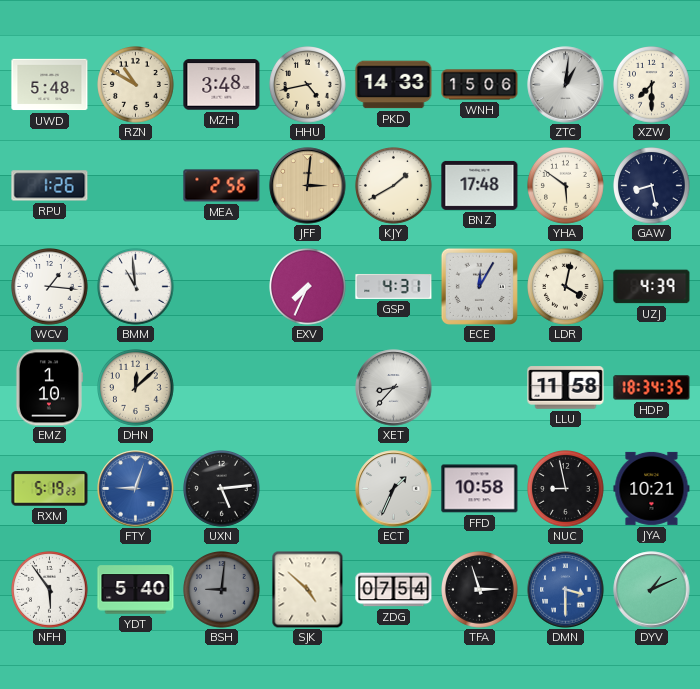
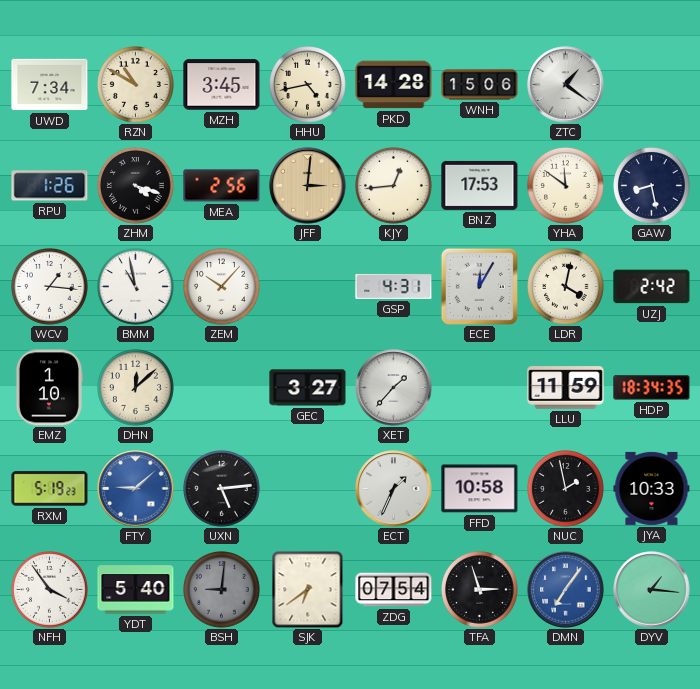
UWD: 5:48 -> 7:34 (50, 85)
MZH: 3:48 -> 3:45 (222, 85)
PKD: 14:33 -> 14:28 (394, 85)
ZTC: 1:01 -> 1:21 (566, 85)
XZW: 7:30 -> none (652, 85)
ZHM: none -> 4:18 (136, 186)
KJY: 1:40 -> 12:44 (394, 186)
BNZ: 17:48 -> 17:53 (480, 185)
YHA: 5:51 -> 11:51 (566, 186)
BMM: 10:59 -> 10:58 (136, 287)
ZEM: none -> 10:07 (222, 287)
EXV: 7:34 -> none (308, 287)
UZJ: 4:39 -> 2:42 (652, 287)
GEC: none -> 3:27 (308, 388)
XET: 8:37 -> 1:37 (394, 388)
LLU: 11:58 -> 11:59 (566, 388)
FTY: 9:03 -> 9:08 (136, 489)
NUC: 8:58 -> 1:58 (566, 489)
JYA: 10:21 -> 10:33 (652, 488)
NFH: 5:54 -> 3:54 (50, 590)
SJK: 4:52 -> 6:39 (308, 589)
DMN: 3:30 -> 7:06 (566, 590)
DYV: 1:11 -> 1:16 (652, 590)
